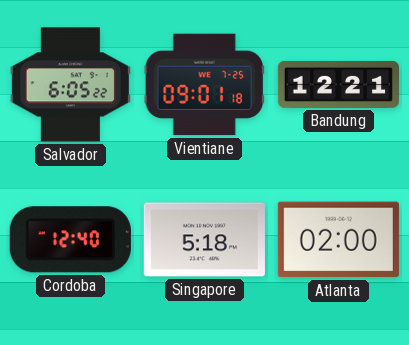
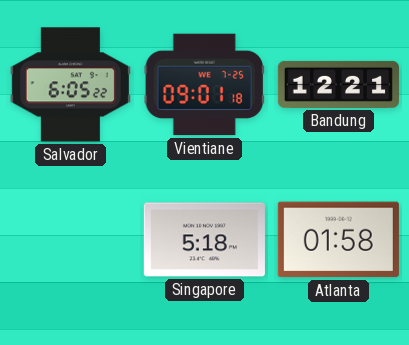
Cordoba: 12:40 -> none (70, 240)
Atlanta: 02:00 -> 01:58 (338, 240)
